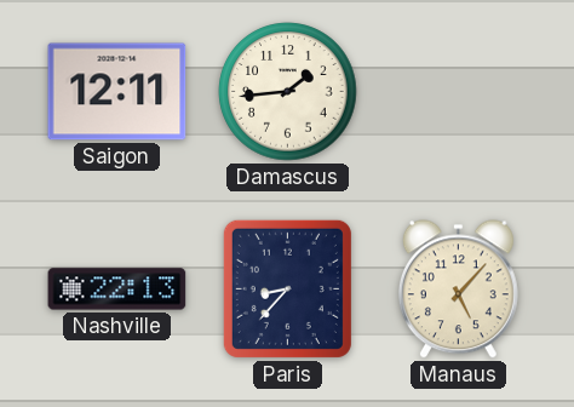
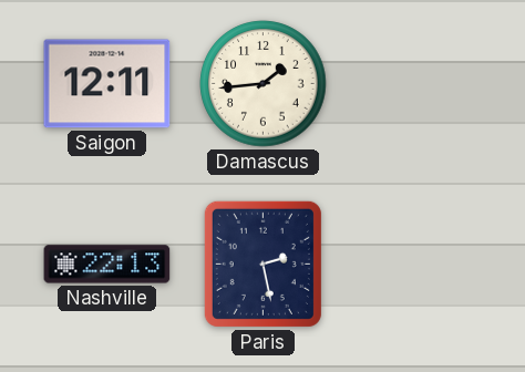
Paris: 8:37 -> 2:28 (262, 263)
Manaus: 5:07 -> none (458, 290)
